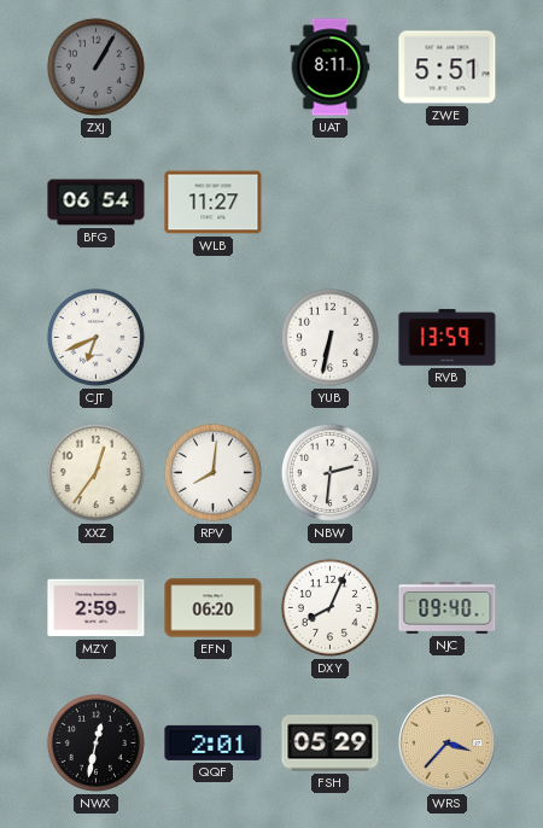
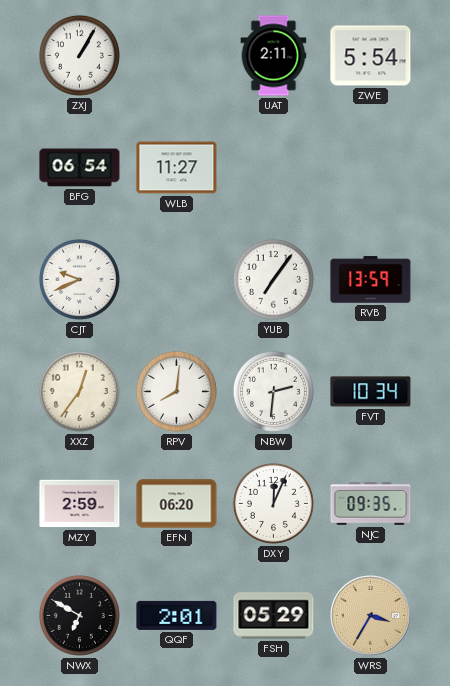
ZXJ dial: grey -> white (79, 55)
UAT: 8:11 -> 2:11 (274, 56)
ZWE: 5:51 -> 5:54 (371, 56)
CJT: 6:41 -> 9:41 (79, 279)
YUB: 6:32 -> 7:06 (273, 279)
FVT: none -> 10:34 (371, 392)
DXY: 8:04 -> 12:04 (273, 503)
NJC: 09:40 -> 09:35 (371, 504)
NWX: 12:32 -> 6:50 (79, 615)
WRS: 3:37 -> 3:35 (371, 616)
